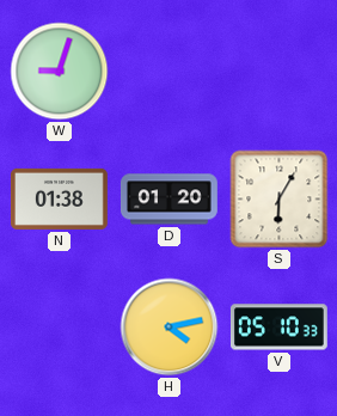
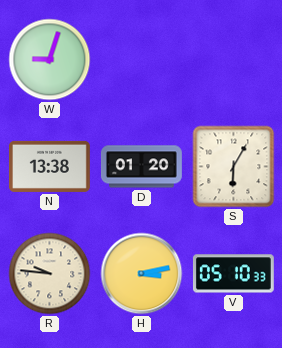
N: 01:38 -> 13:38 (49, 166)
R: none -> 9:46 (50, 274)
H: 4:13 -> 3:13 (142, 274)
